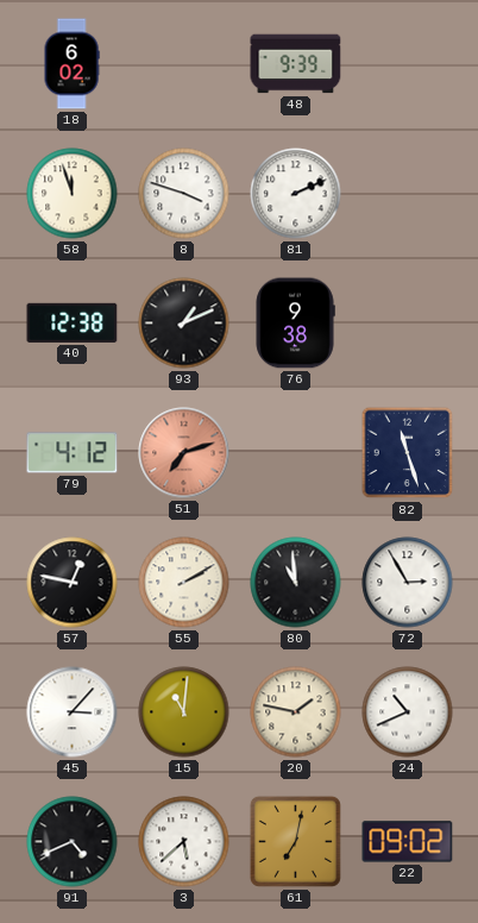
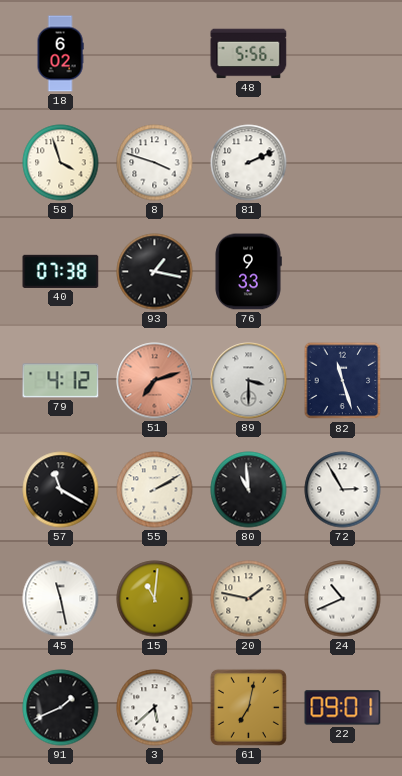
48: 9:39 -> 5:56 (249, 54)
58: 11:57 -> 3:57 (61, 163)
40: 12:38 -> 07:38 (61, 271)
93: 1:11 -> 1:17 (155, 272)
76: 9:38 -> 9:33 (248, 272)
89: none -> 3:30 (249, 381)
57: 12:47 -> 11:20 (61, 490)
45: 3:07 -> 11:28 (61, 599)
91: 4:41 -> 1:41 (61, 708)
22: 09:02 -> 09:01 (343, 708)
